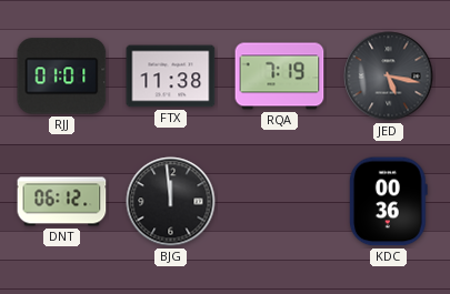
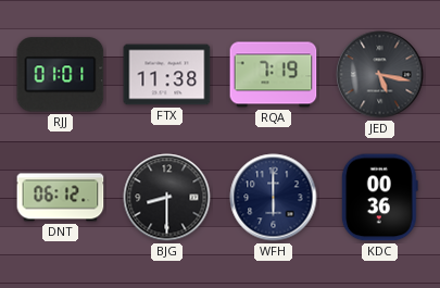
BJG: 11:59 -> 8:30 (167, 198)
WFH: none -> 6:00 (274, 198)
